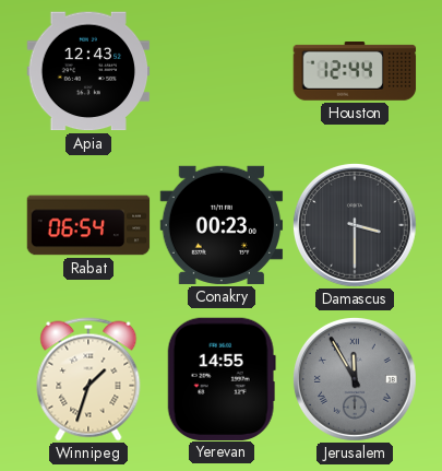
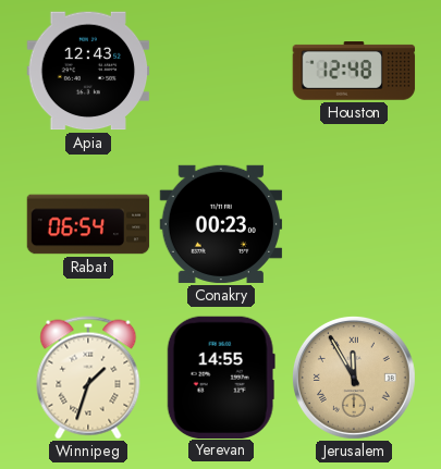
Houston: 12:44 -> 12:48 (354, 72)
Damascus: 3:30 -> none (355, 225)
Jerusalem dial: grey -> champagne (354, 378)
